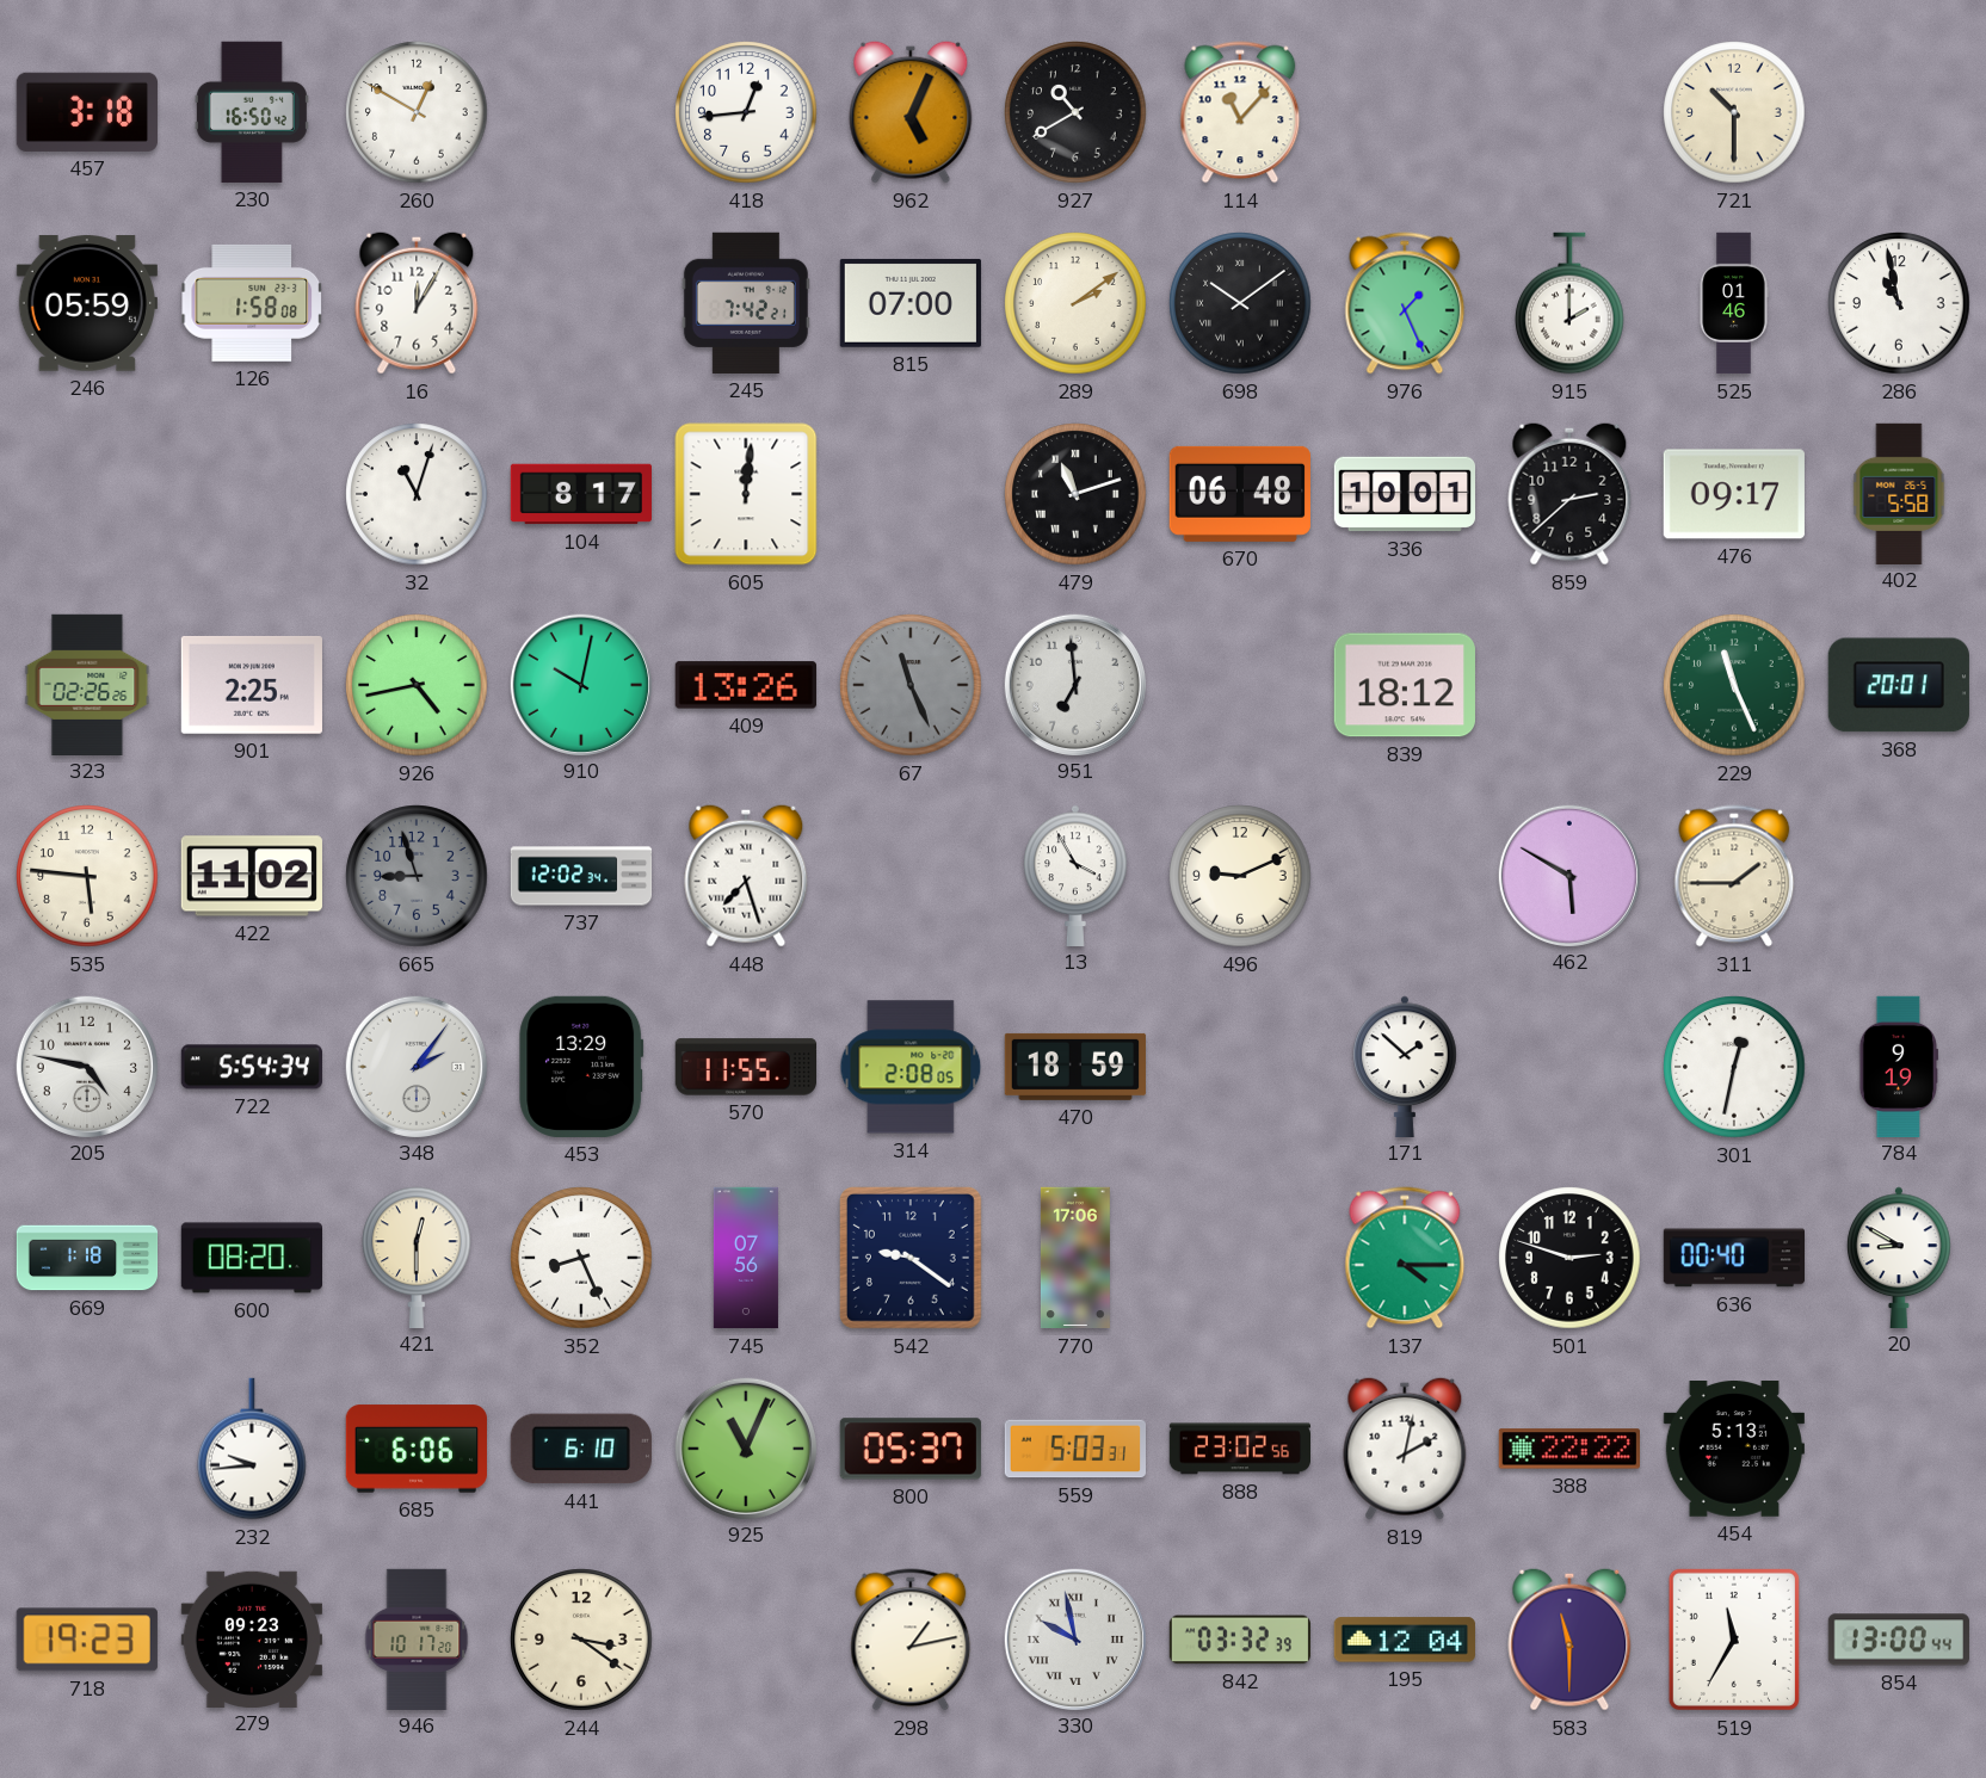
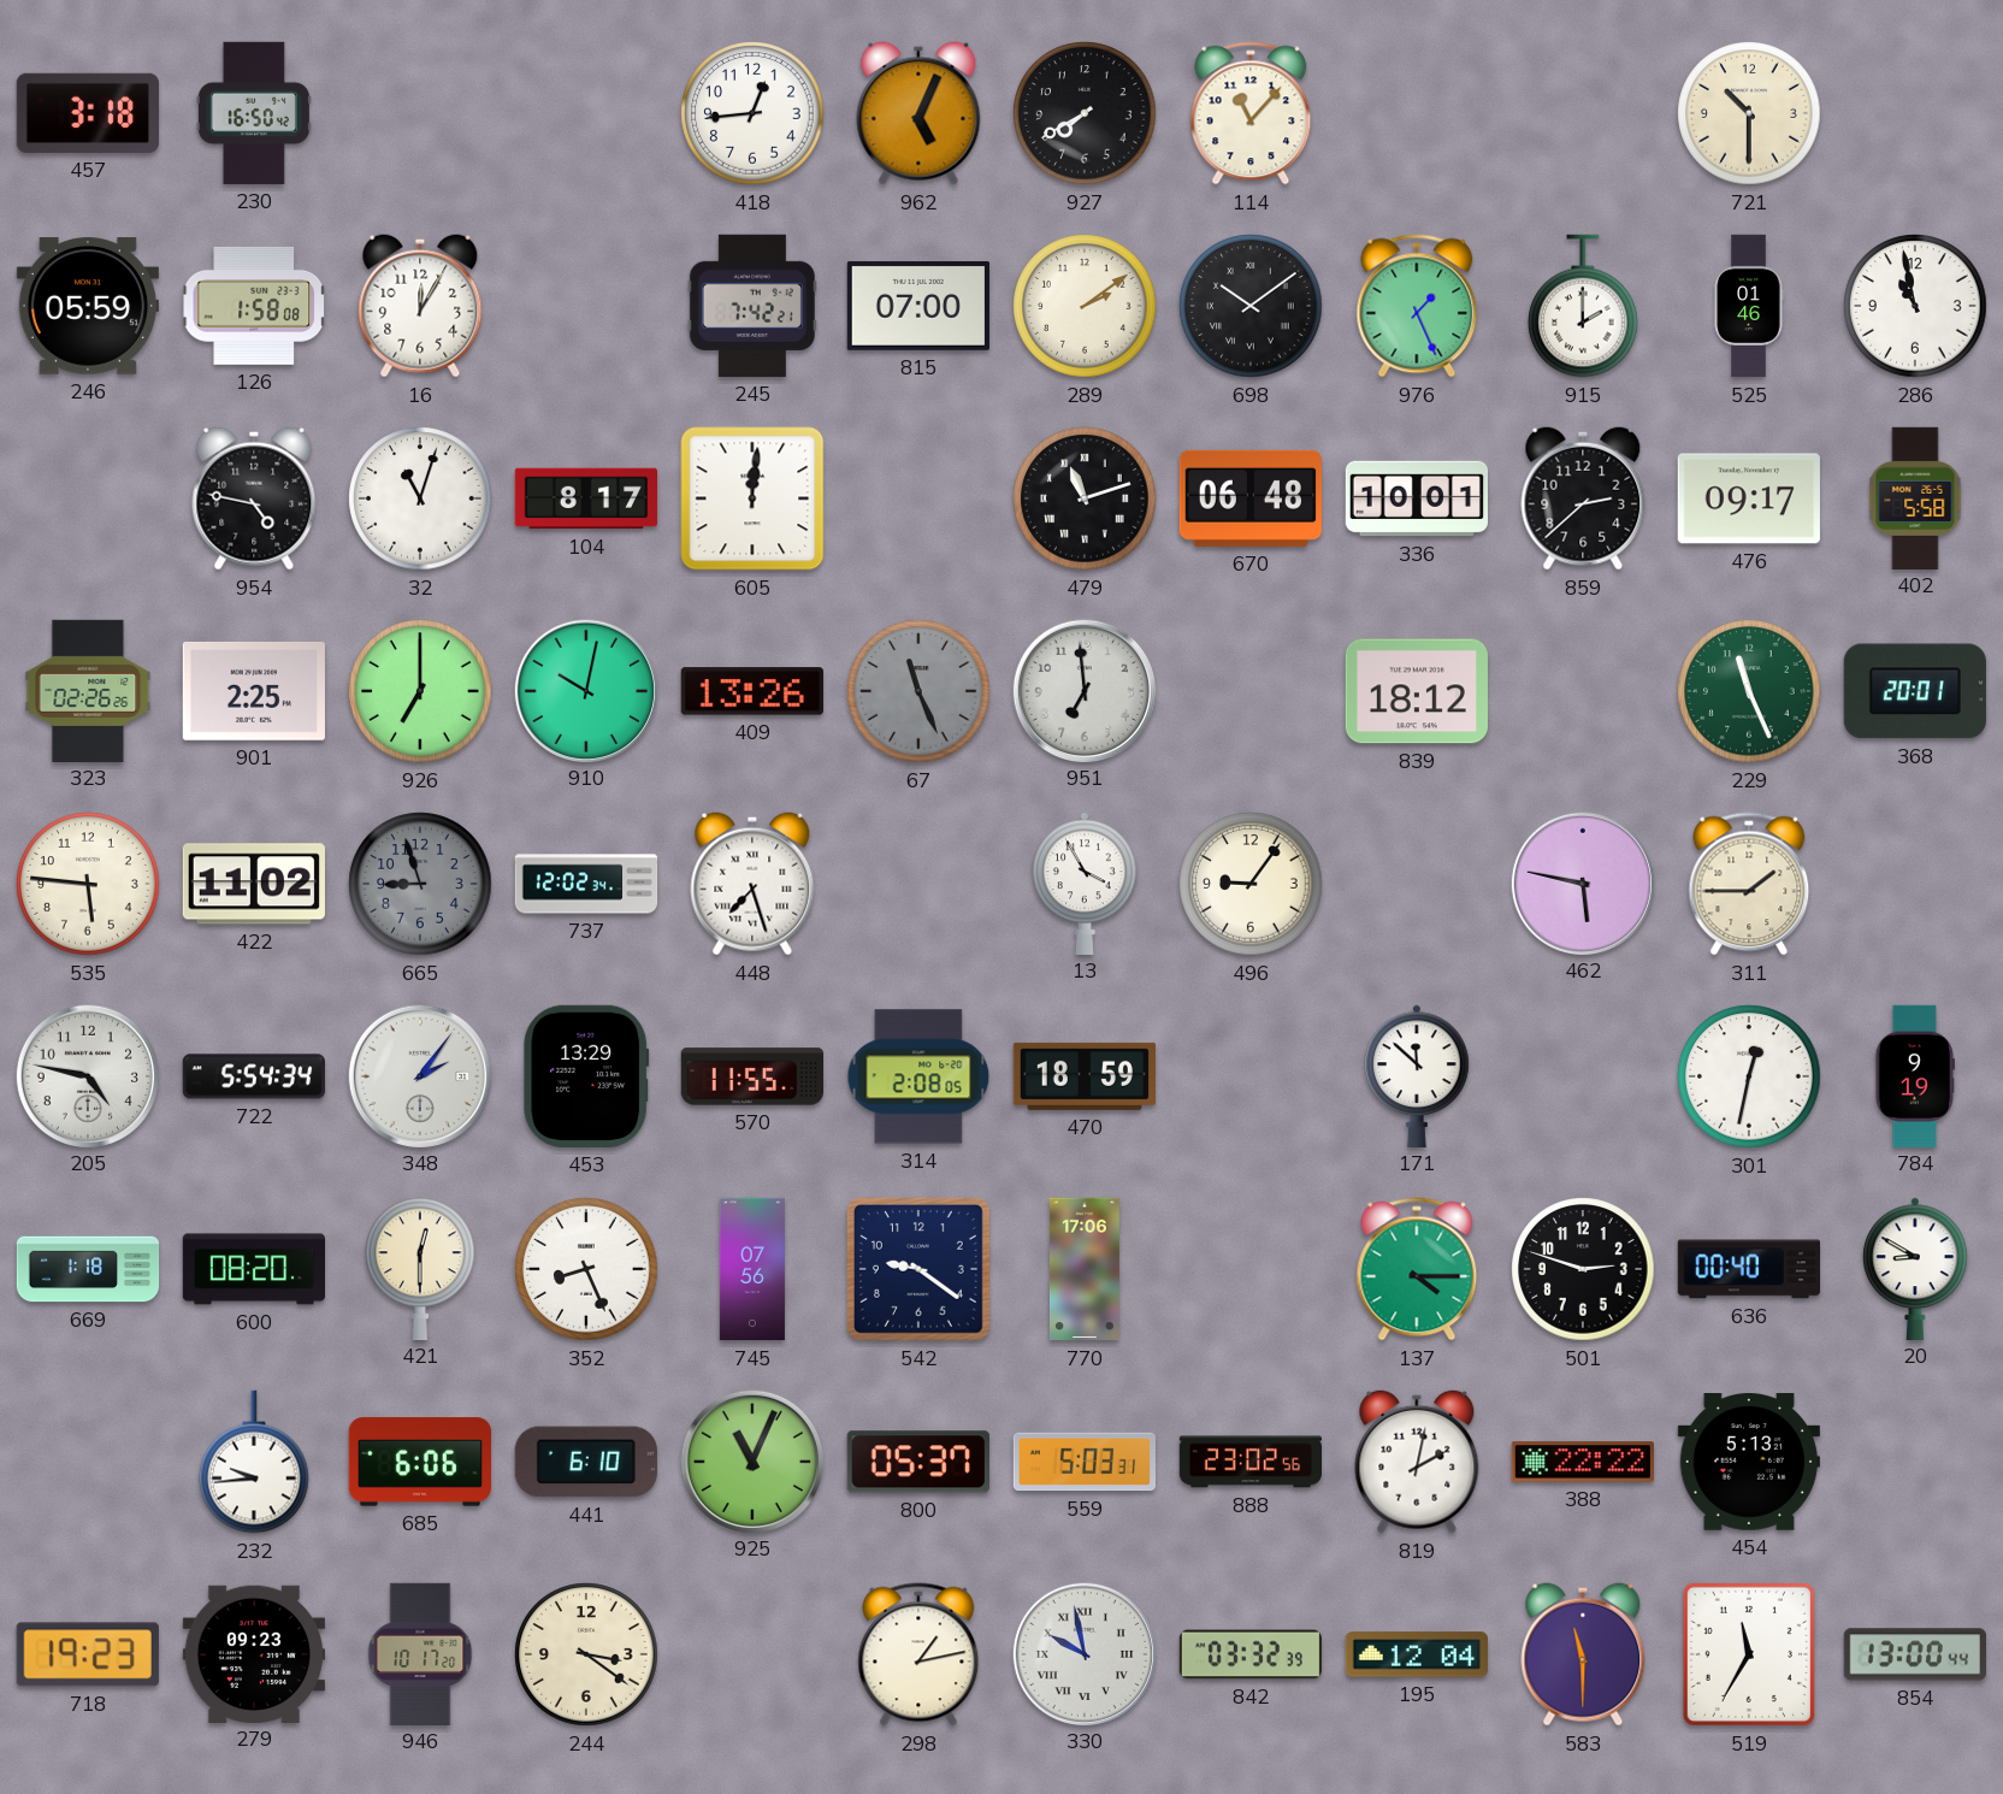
260: 12:50 -> none (417, 112)
927: 10:40 -> 7:40 (1085, 113)
954: none -> 4:47 (254, 498)
926: 4:43 -> 7:00 (420, 691)
496: 9:11 -> 9:06 (1251, 884)
462: 5:50 -> 5:47 (1582, 883)
171: 1:52 -> 11:52 (1417, 1075)
